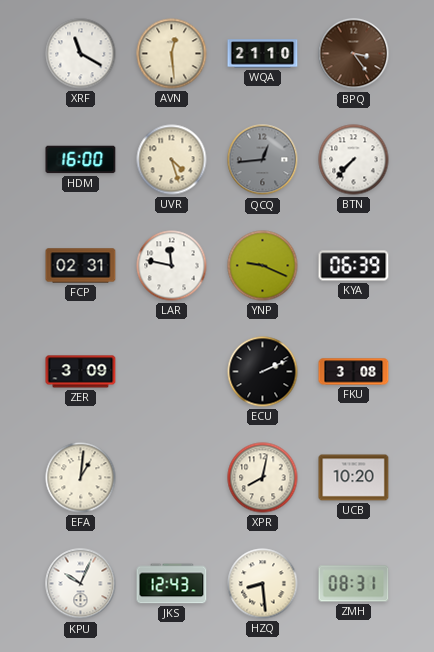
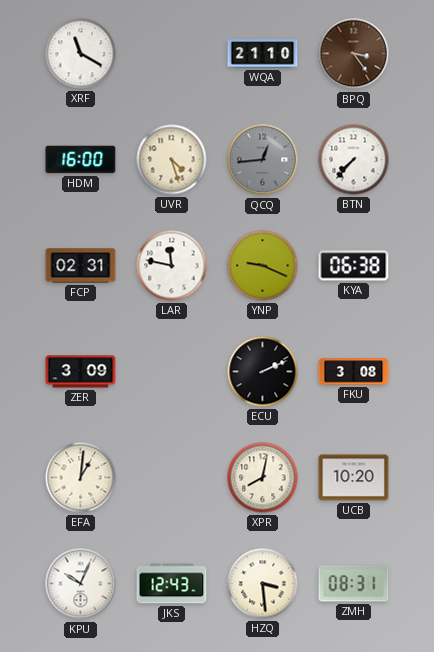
AVN: 12:29 -> none (172, 54)
KYA: 06:39 -> 06:38 (354, 266)
HZQ: 8:29 -> 3:29 (263, 584)
